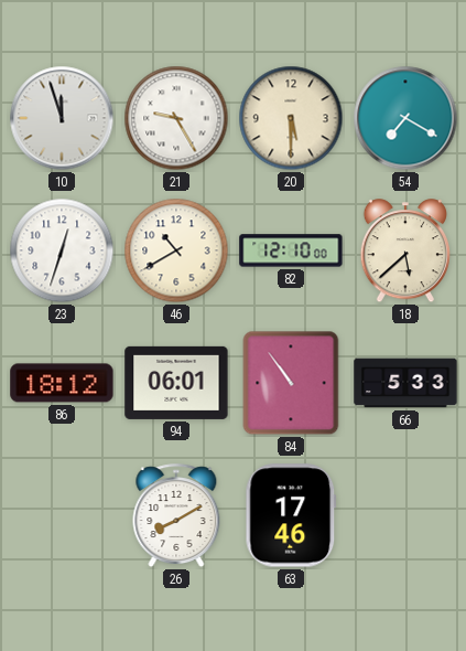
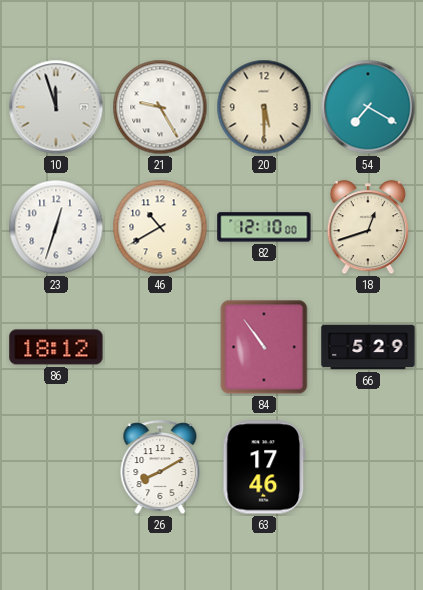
18: 5:38 -> 12:42 (368, 228)
94: 06:01 -> none (176, 383)
66: 5:33 -> 5:29 (368, 347)
